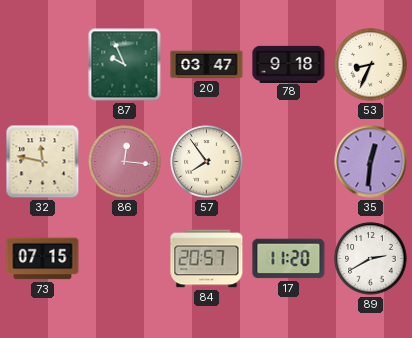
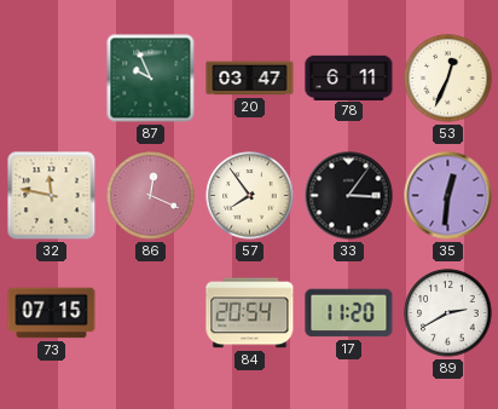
78: 9:18 -> 6:11 (349, 77)
53: 8:34 -> 12:34 (448, 79)
86: 12:16 -> 12:19 (151, 196)
33: none -> 3:06 (349, 196)
84: 20:57 -> 20:54 (250, 313)
